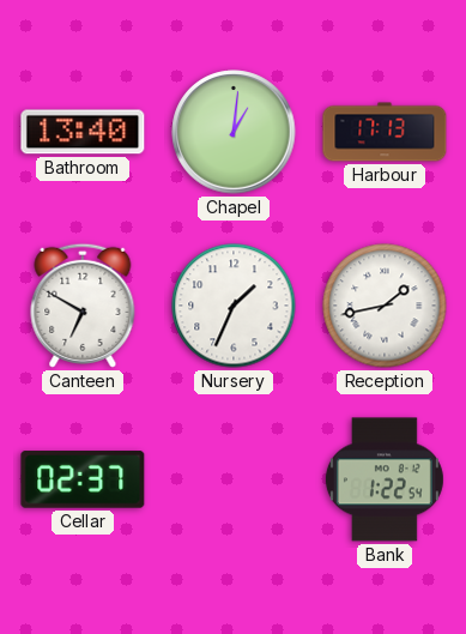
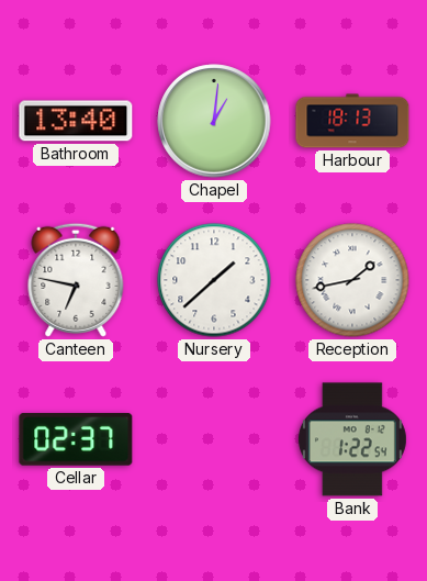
Harbour: 17:13 -> 18:13 (352, 121)
Canteen: 6:50 -> 6:47 (76, 280)
Nursery: 1:34 -> 1:38 (214, 280)
